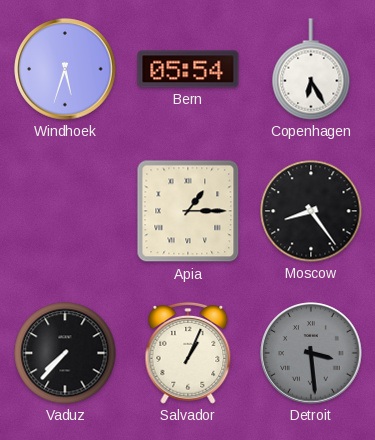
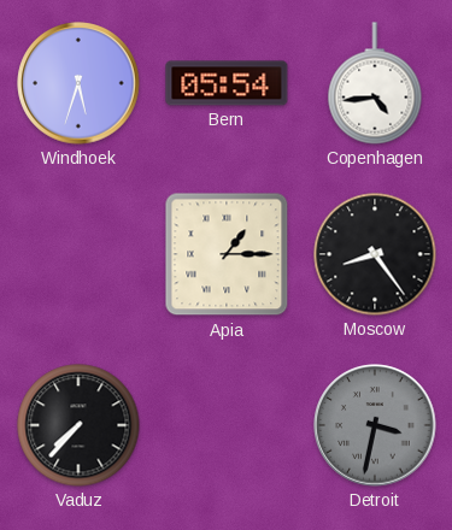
Copenhagen: 6:25 -> 4:44 (375, 83)
Salvador: 1:04 -> none (188, 353)
Detroit: 3:29 -> 3:32 (375, 425)
